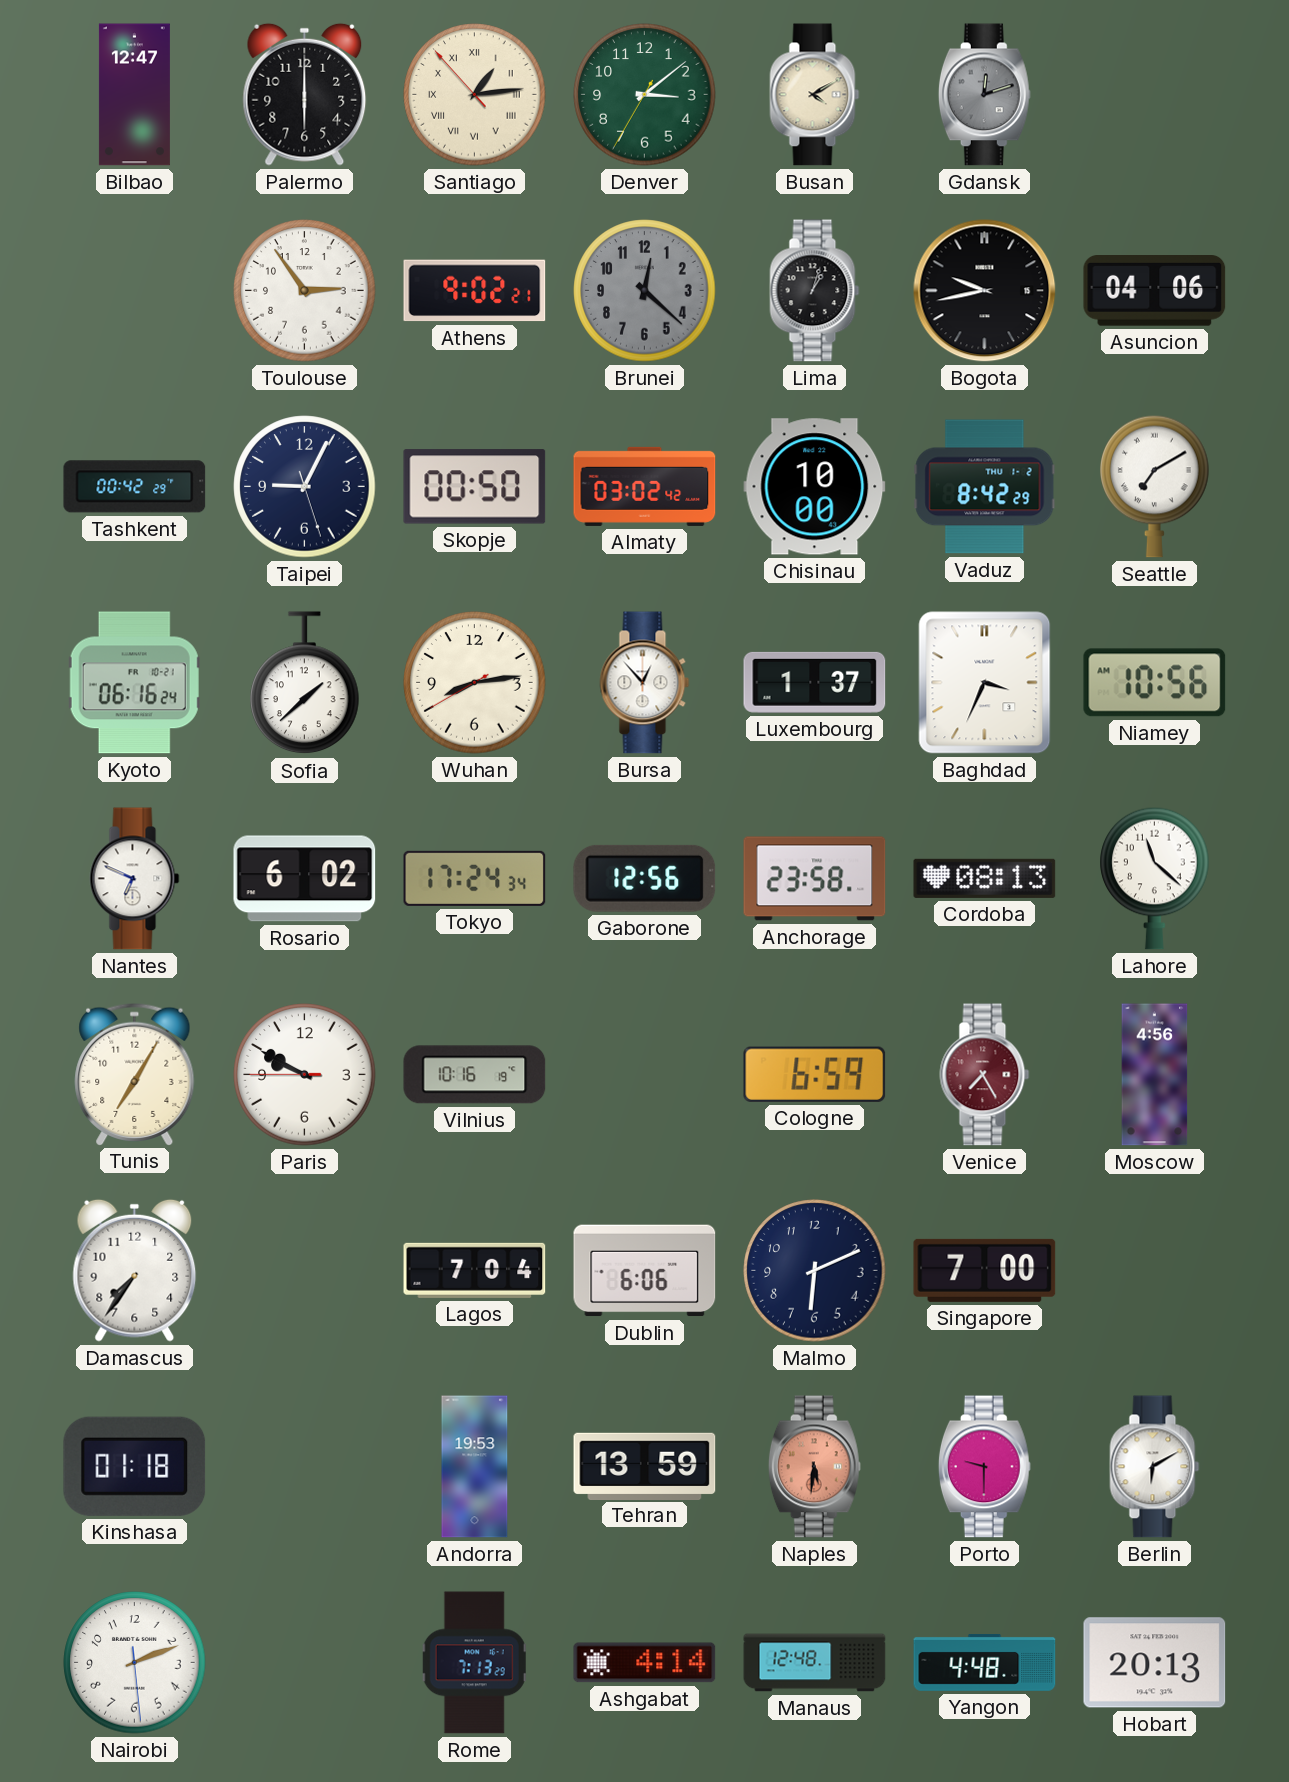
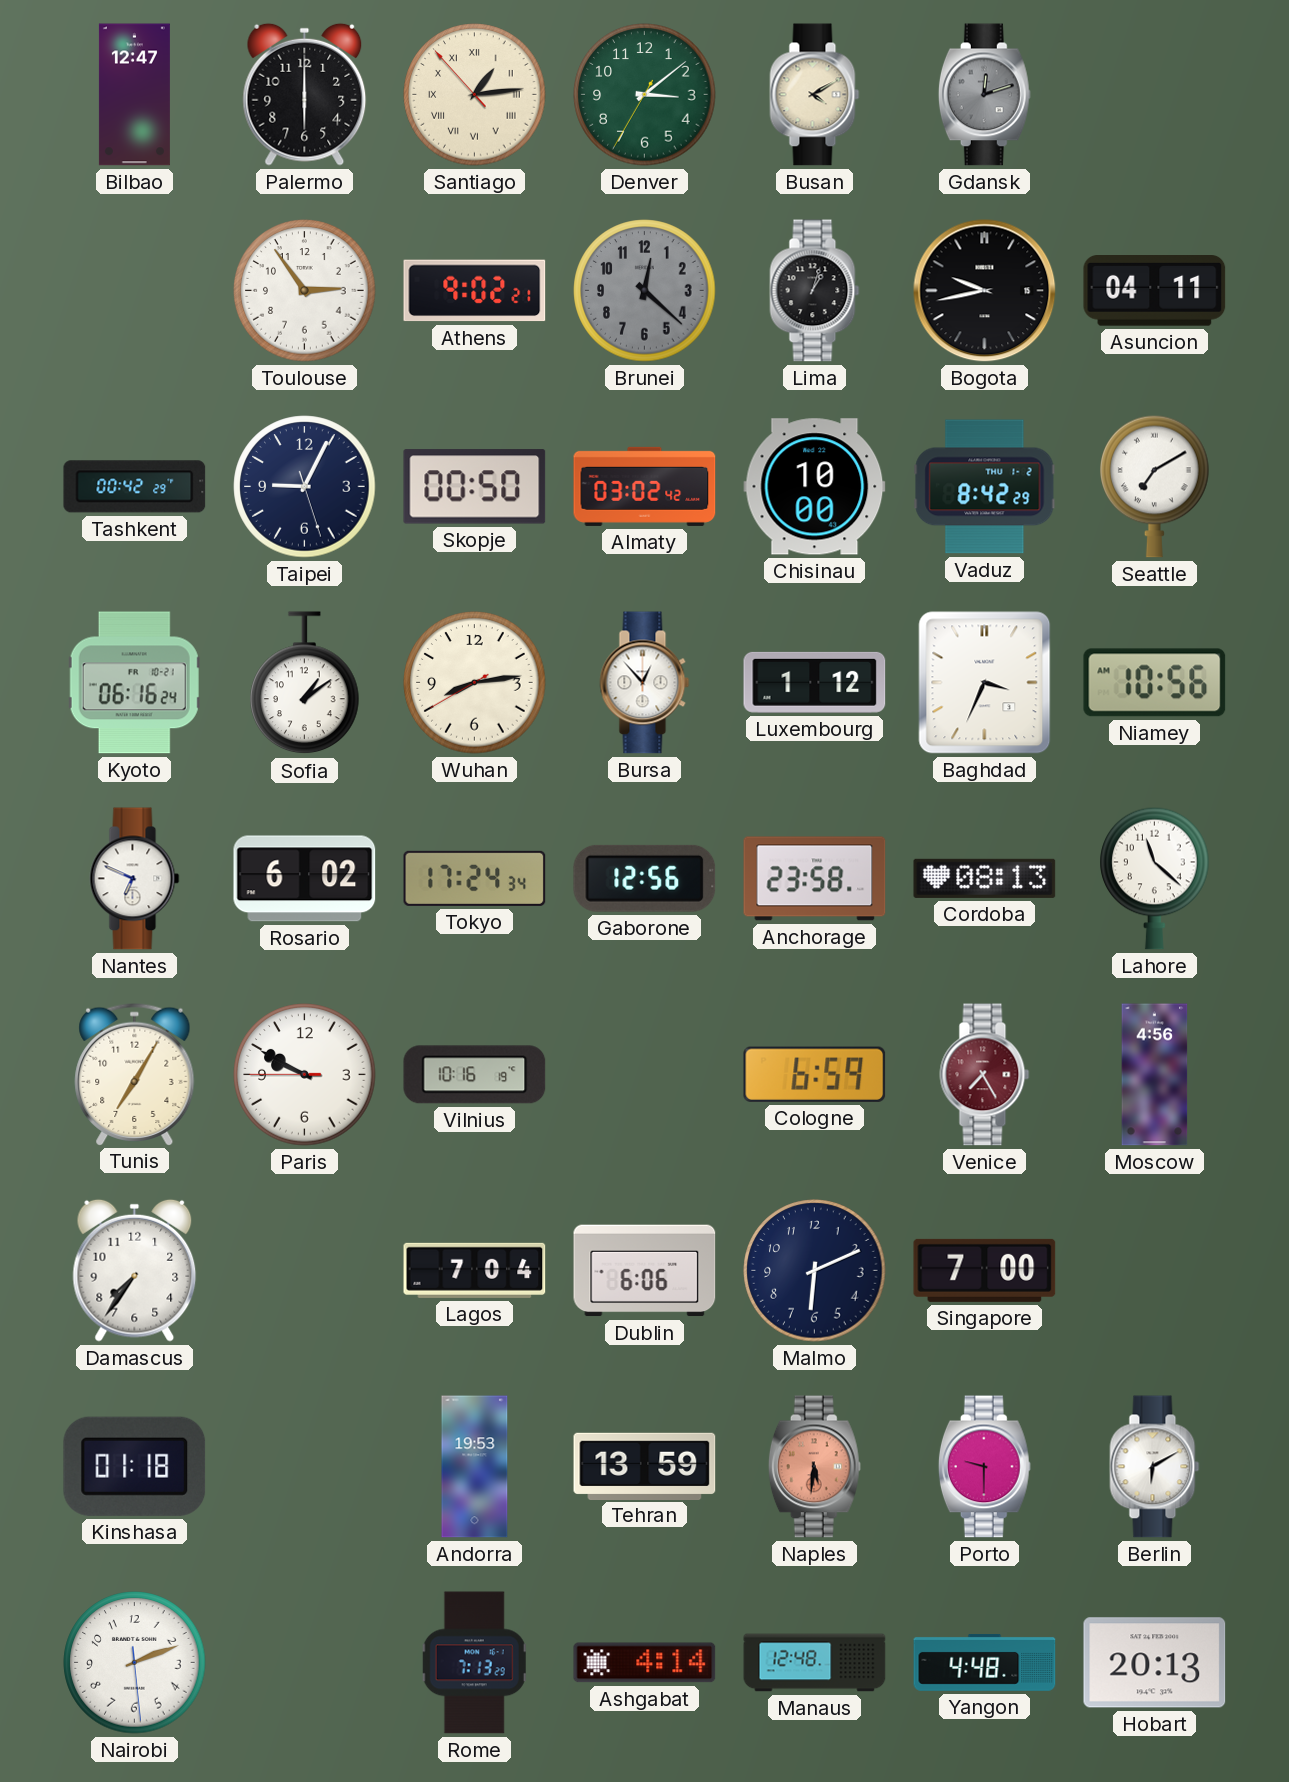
Asuncion: 04:06 -> 04:11 (1155, 291)
Sofia: 1:38 -> 1:09 (305, 683)
Luxembourg: 1:37 -> 1:12 (815, 682)
